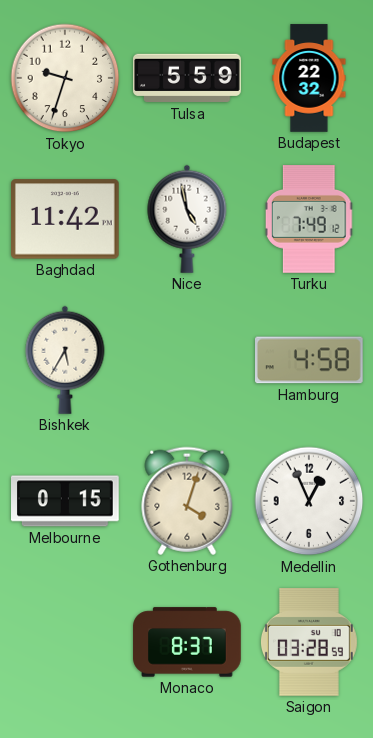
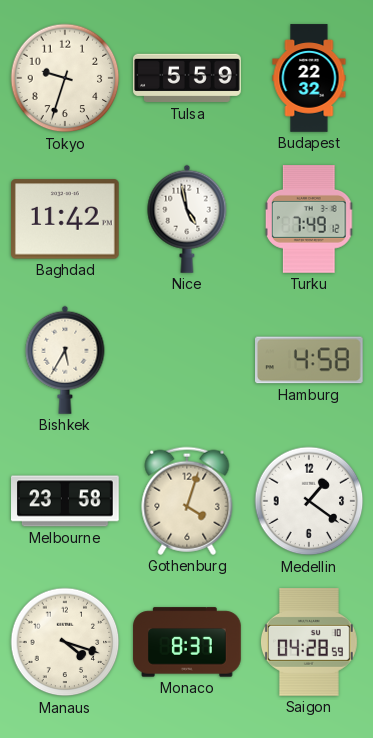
Melbourne: 0:15 -> 23:58 (66, 501)
Medellin: 12:56 -> 1:21 (309, 501)
Manaus: none -> 4:18 (65, 642)
Saigon: 03:28 -> 04:28 (309, 643)
